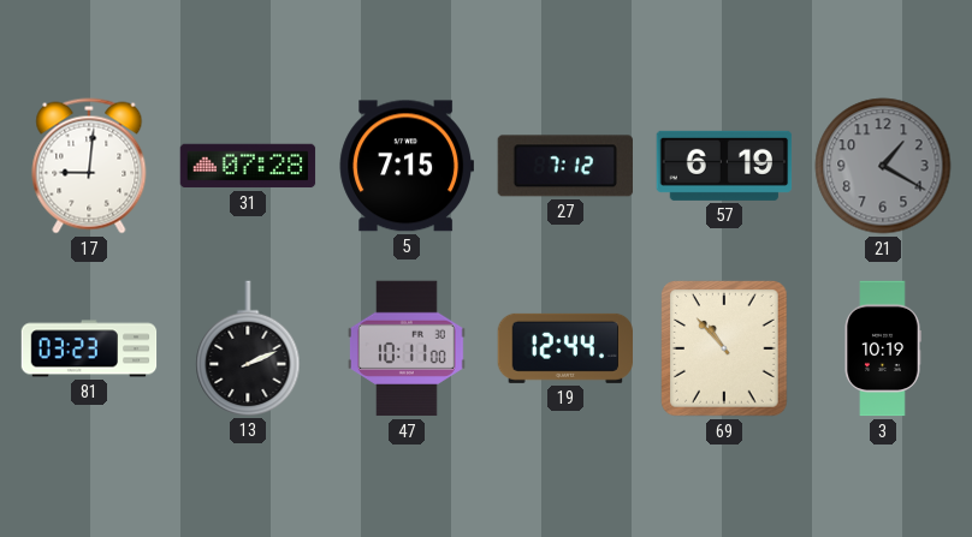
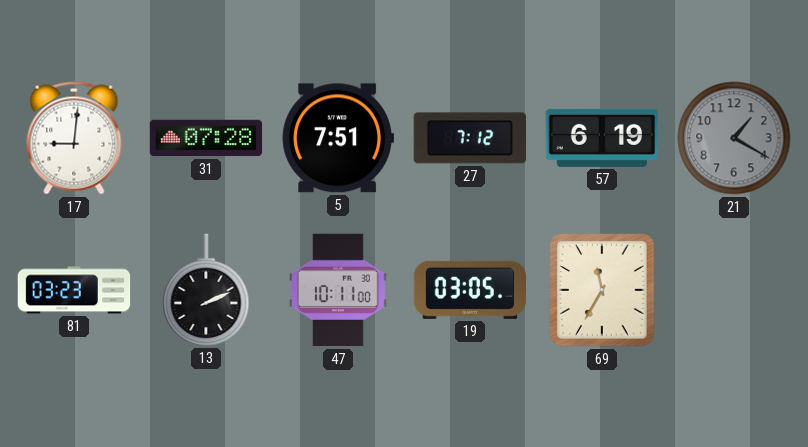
5: 7:15 -> 7:51 (337, 138)
19: 12:44 -> 03:05 (469, 290)
69: 10:53 -> 11:35 (602, 290)
3: 10:19 -> none (883, 348)
